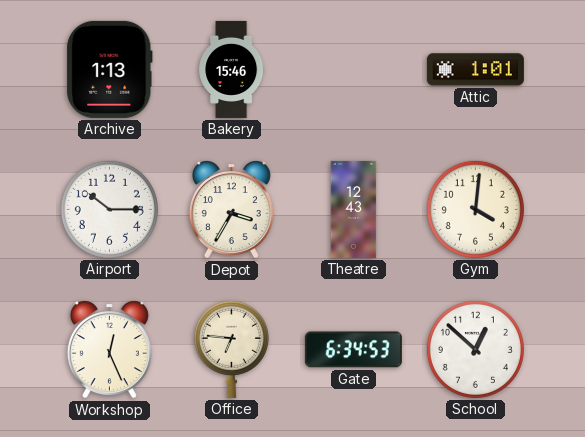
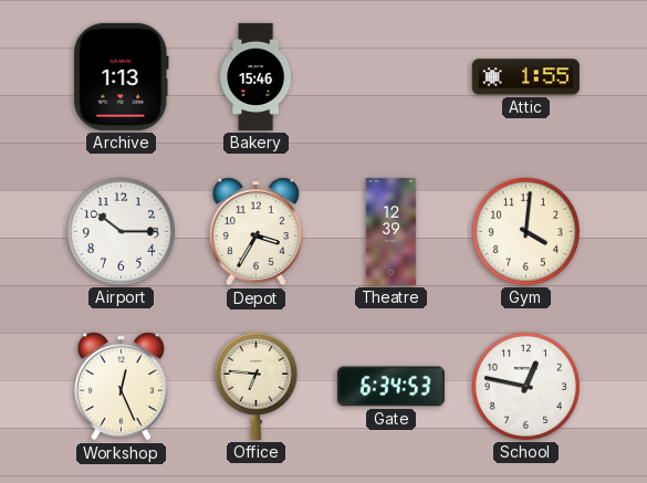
Attic: 1:01 -> 1:55 (525, 77)
Theatre: 12:43 -> 12:39 (392, 231)
School: 12:52 -> 12:47 (525, 386)
